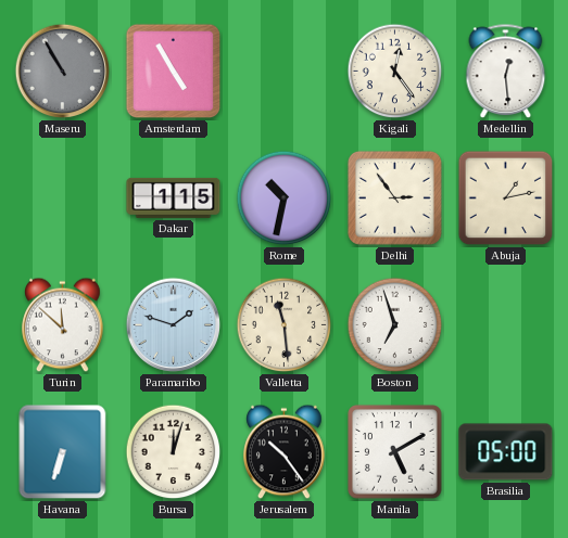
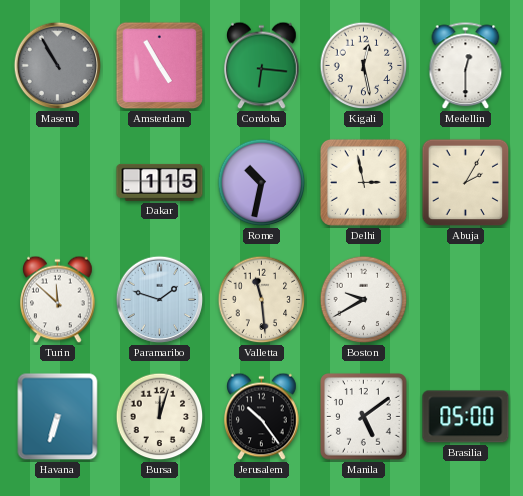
Cordoba: none -> 6:16 (262, 66)
Kigali: 12:24 -> 12:28 (364, 66)
Medellin: 12:29 -> 12:30 (466, 66)
Delhi: 2:54 -> 2:58 (363, 182)
Abuja: 1:13 -> 2:05 (466, 183)
Boston: 6:57 -> 9:40 (364, 300)
Manila: 5:10 -> 5:09 (364, 417)
